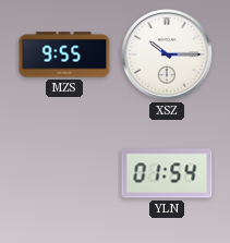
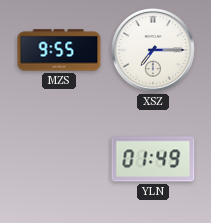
XSZ: 10:15 -> 7:15 (154, 51)
YLN: 01:54 -> 01:49 (153, 159)
